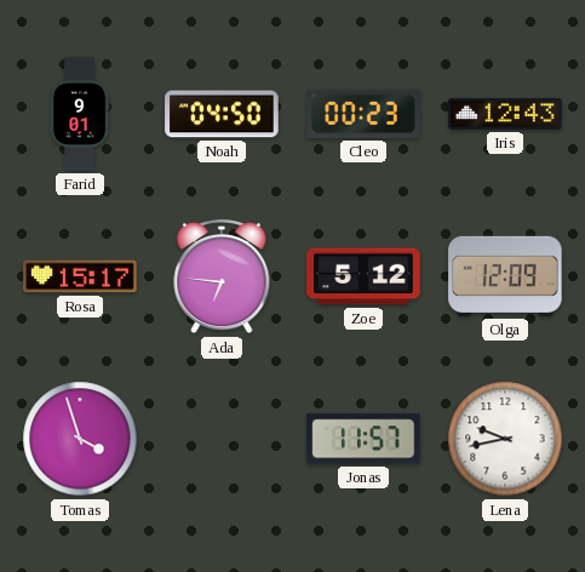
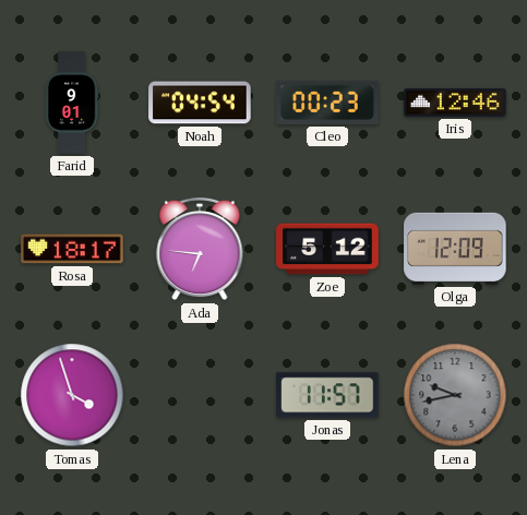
Noah: 04:50 -> 04:54 (200, 103)
Iris: 12:43 -> 12:46 (455, 103)
Rosa: 15:17 -> 18:17 (72, 249)
Lena dial: white -> grey (455, 395)
